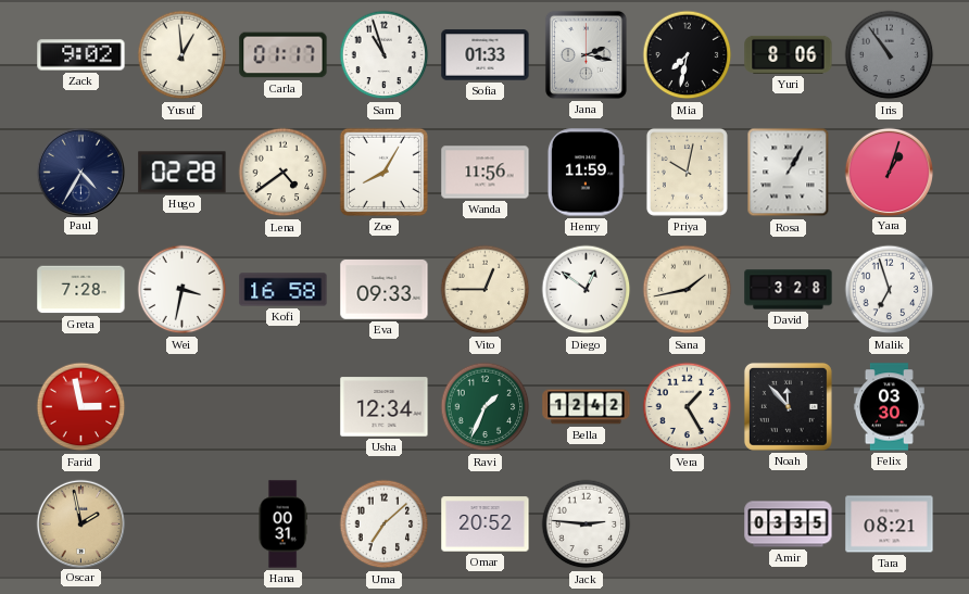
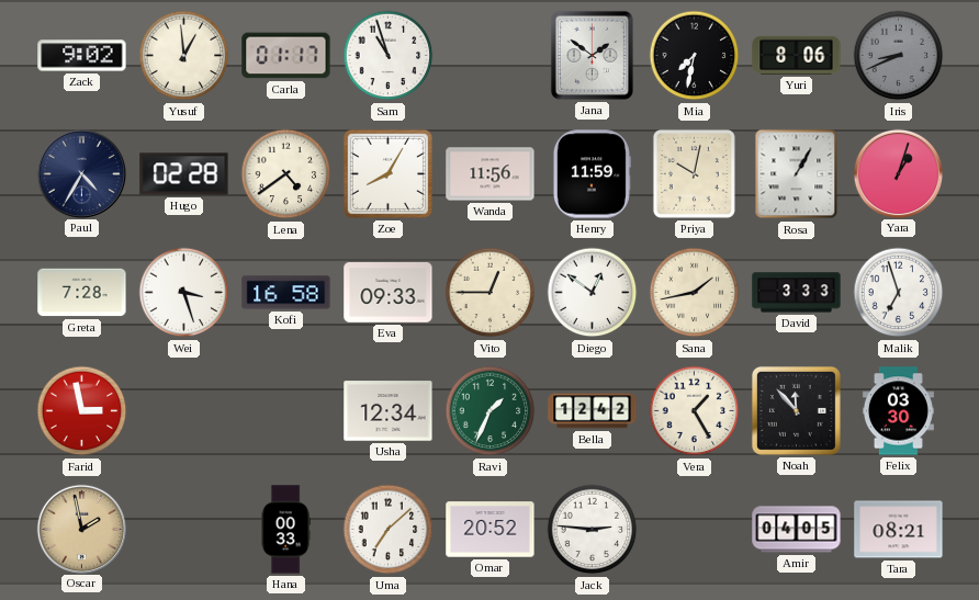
Sofia: 01:33 -> none (486, 55)
Jana: 2:17 -> 1:51 (592, 55)
Iris: 10:54 -> 8:41 (899, 56)
Wei: 3:32 -> 3:27 (184, 293)
David: 3:28 -> 3:33 (797, 293)
Hana: 00:31 -> 00:33 (285, 530)
Amir: 03:35 -> 04:05 (797, 530)
